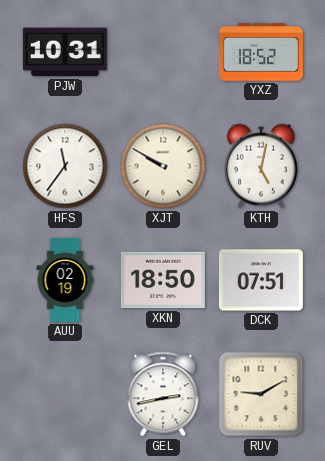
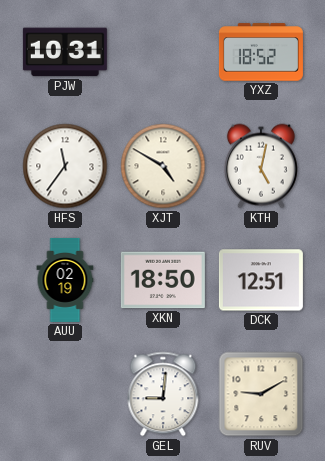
XJT: 9:50 -> 4:50 (163, 166)
DCK: 07:51 -> 12:51 (261, 280)
GEL: 2:43 -> 9:01 (163, 394)
